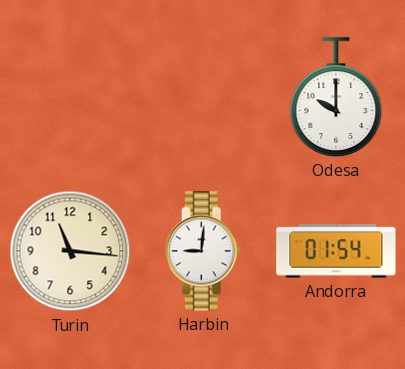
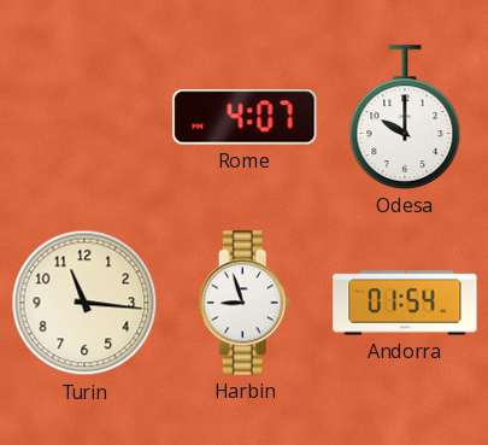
Rome: none -> 4:07 (245, 117)
Harbin: 9:01 -> 8:57 (245, 303)
